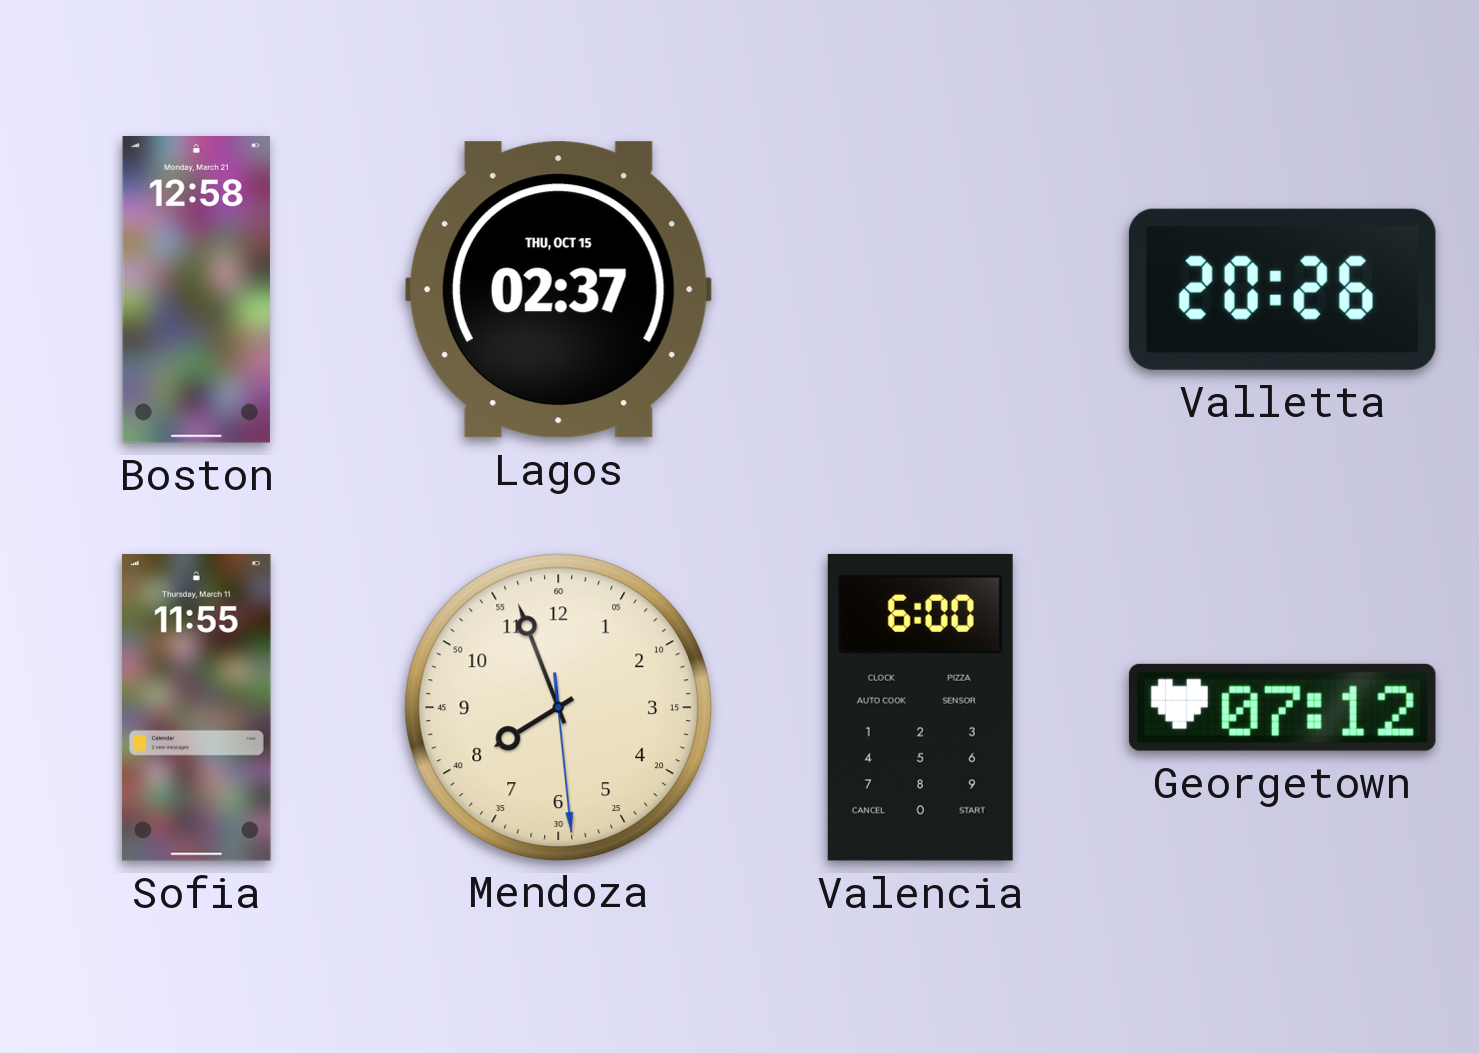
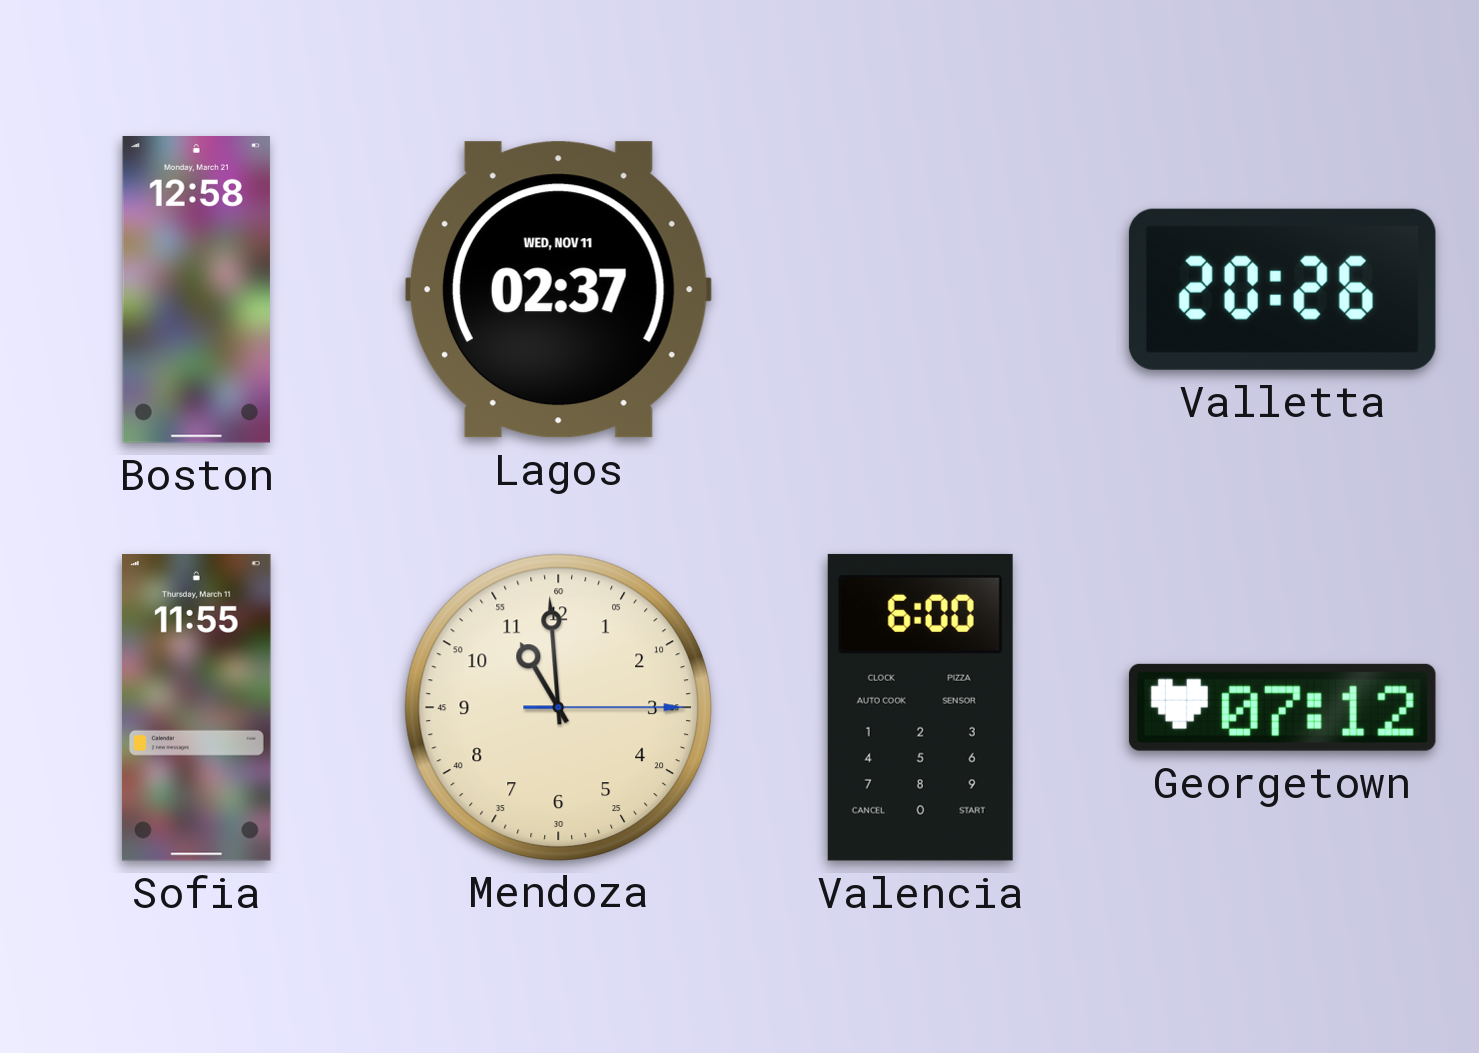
Lagos date: THU, OCT 15 -> WED, NOV 11 (558, 290)
Mendoza: 7:56 -> 10:59 (558, 707)
